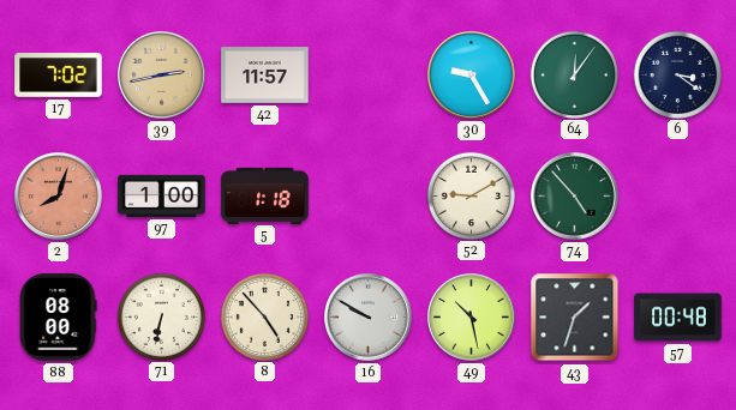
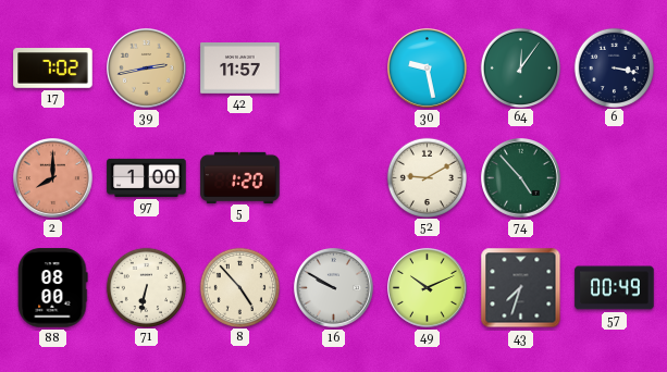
30: 9:25 -> 9:28 (428, 69)
6: 3:21 -> 3:17 (614, 67)
2: 8:03 -> 8:00 (53, 178)
5: 1:18 -> 1:20 (240, 177)
49: 10:28 -> 10:11 (428, 288)
43: 1:33 -> 7:33 (521, 288)
57: 00:48 -> 00:49 (615, 288)
